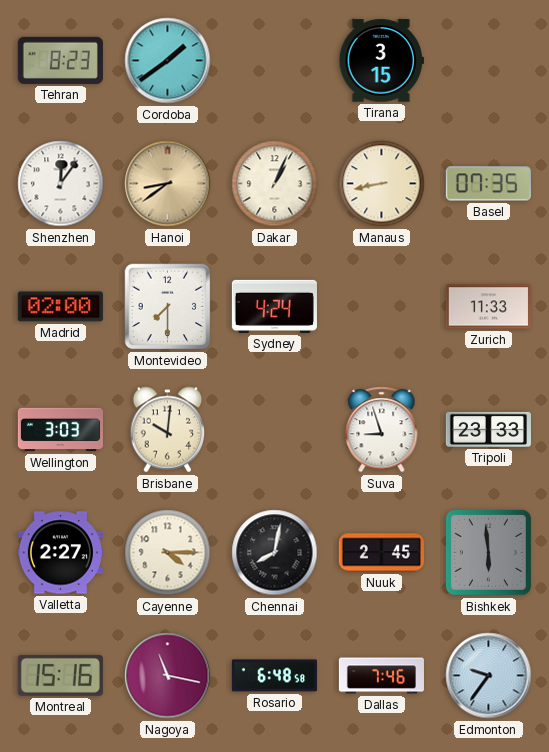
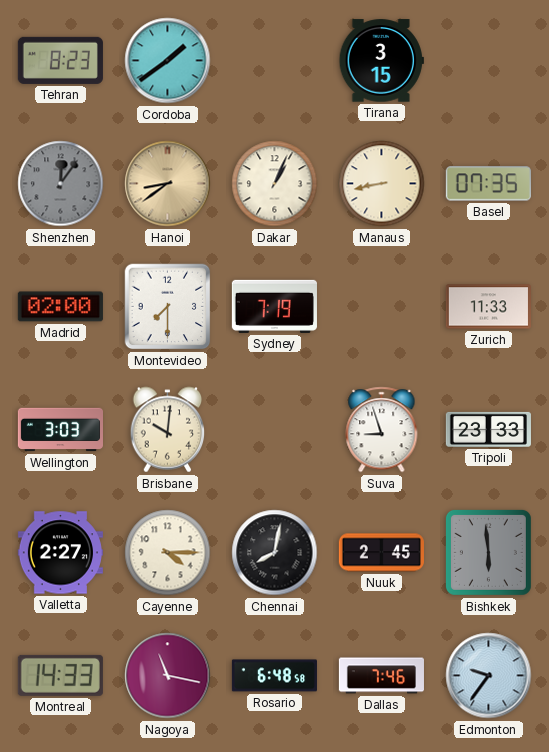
Shenzhen dial: white -> grey (61, 184)
Sydney: 4:24 -> 7:19 (274, 306)
Montreal: 15:16 -> 14:33 (60, 675)
